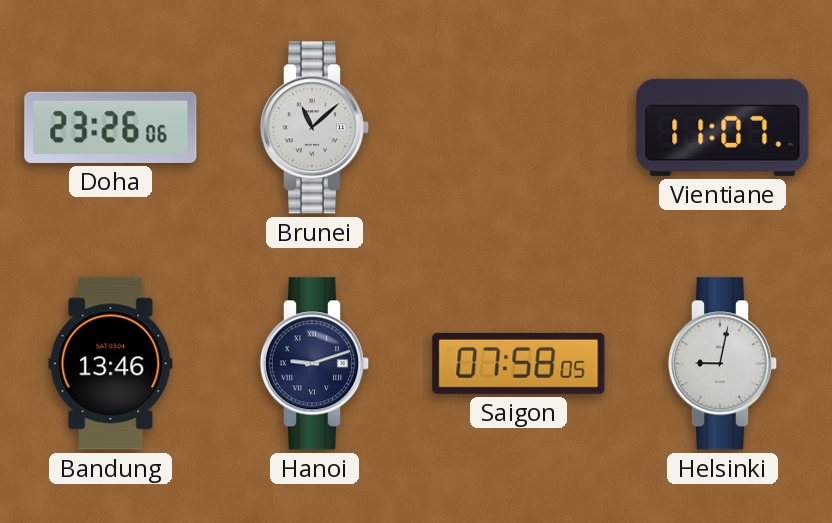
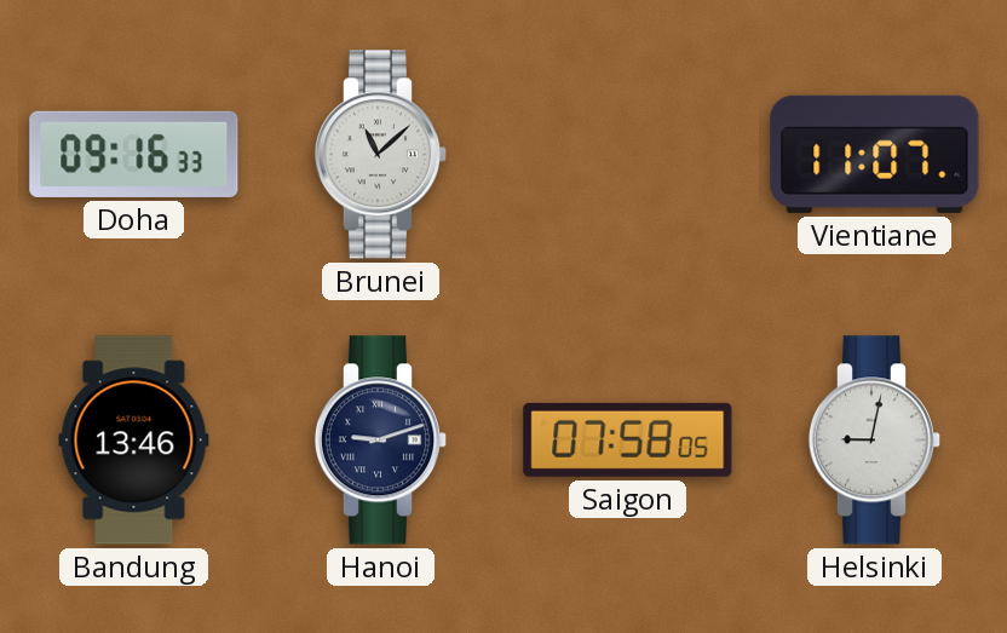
Doha: 23:26 -> 09:16 (134, 154)
